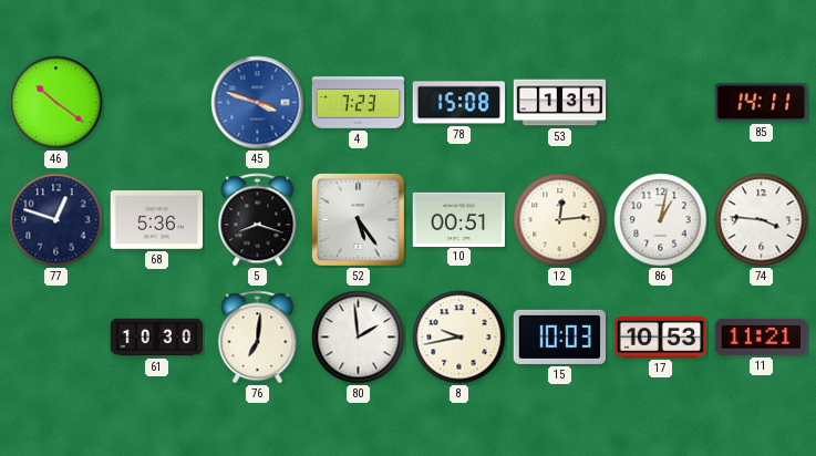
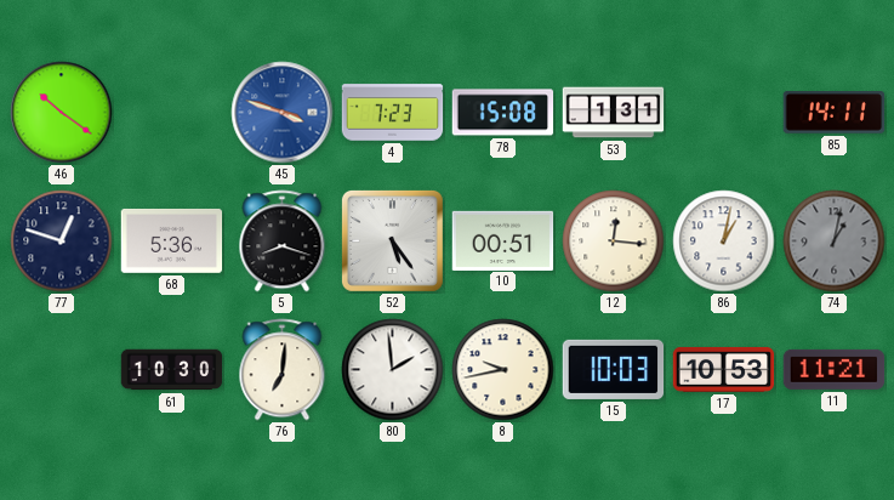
12: 12:14 -> 12:16 (614, 242)
74: 3:46 -> 1:02 (835, 242)
74 dial: white -> grey (835, 242)
